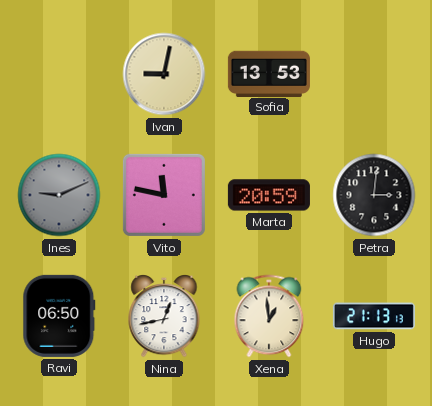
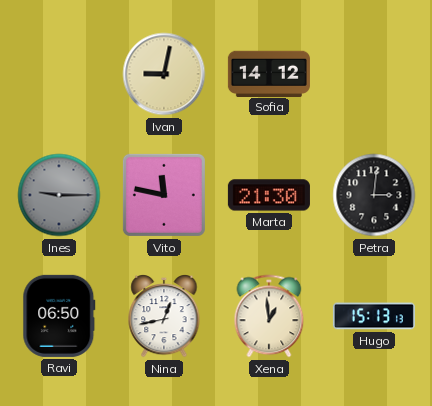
Sofia: 13:53 -> 14:12 (269, 73)
Ines: 9:11 -> 9:15 (59, 195)
Marta: 20:59 -> 21:30 (269, 195)
Hugo: 21:13 -> 15:13 (374, 316)
